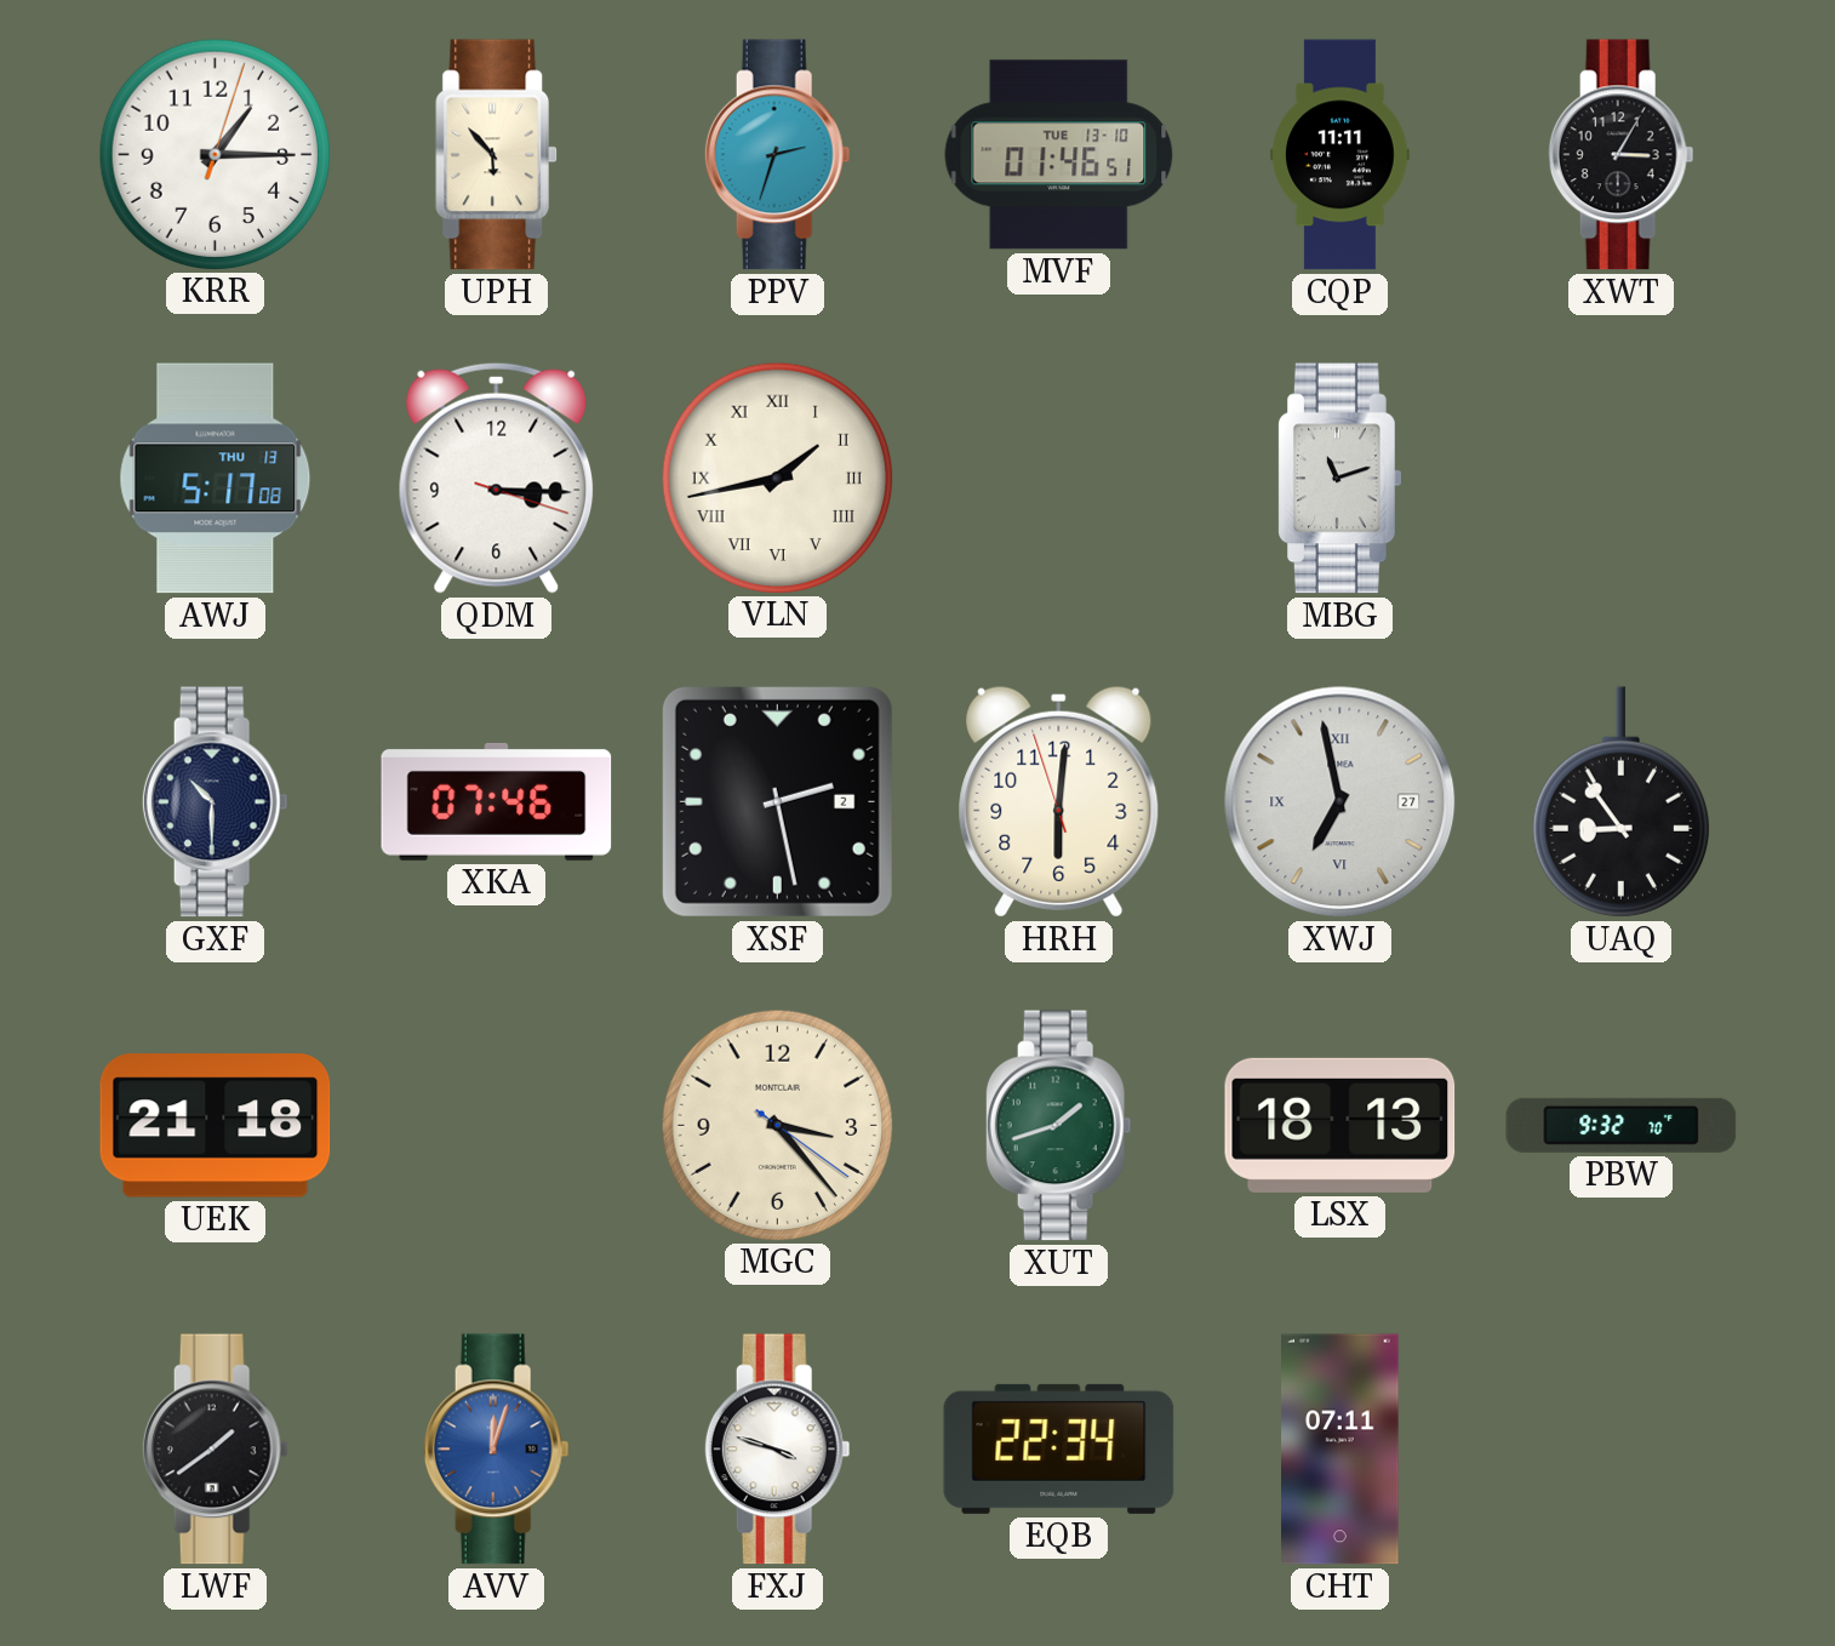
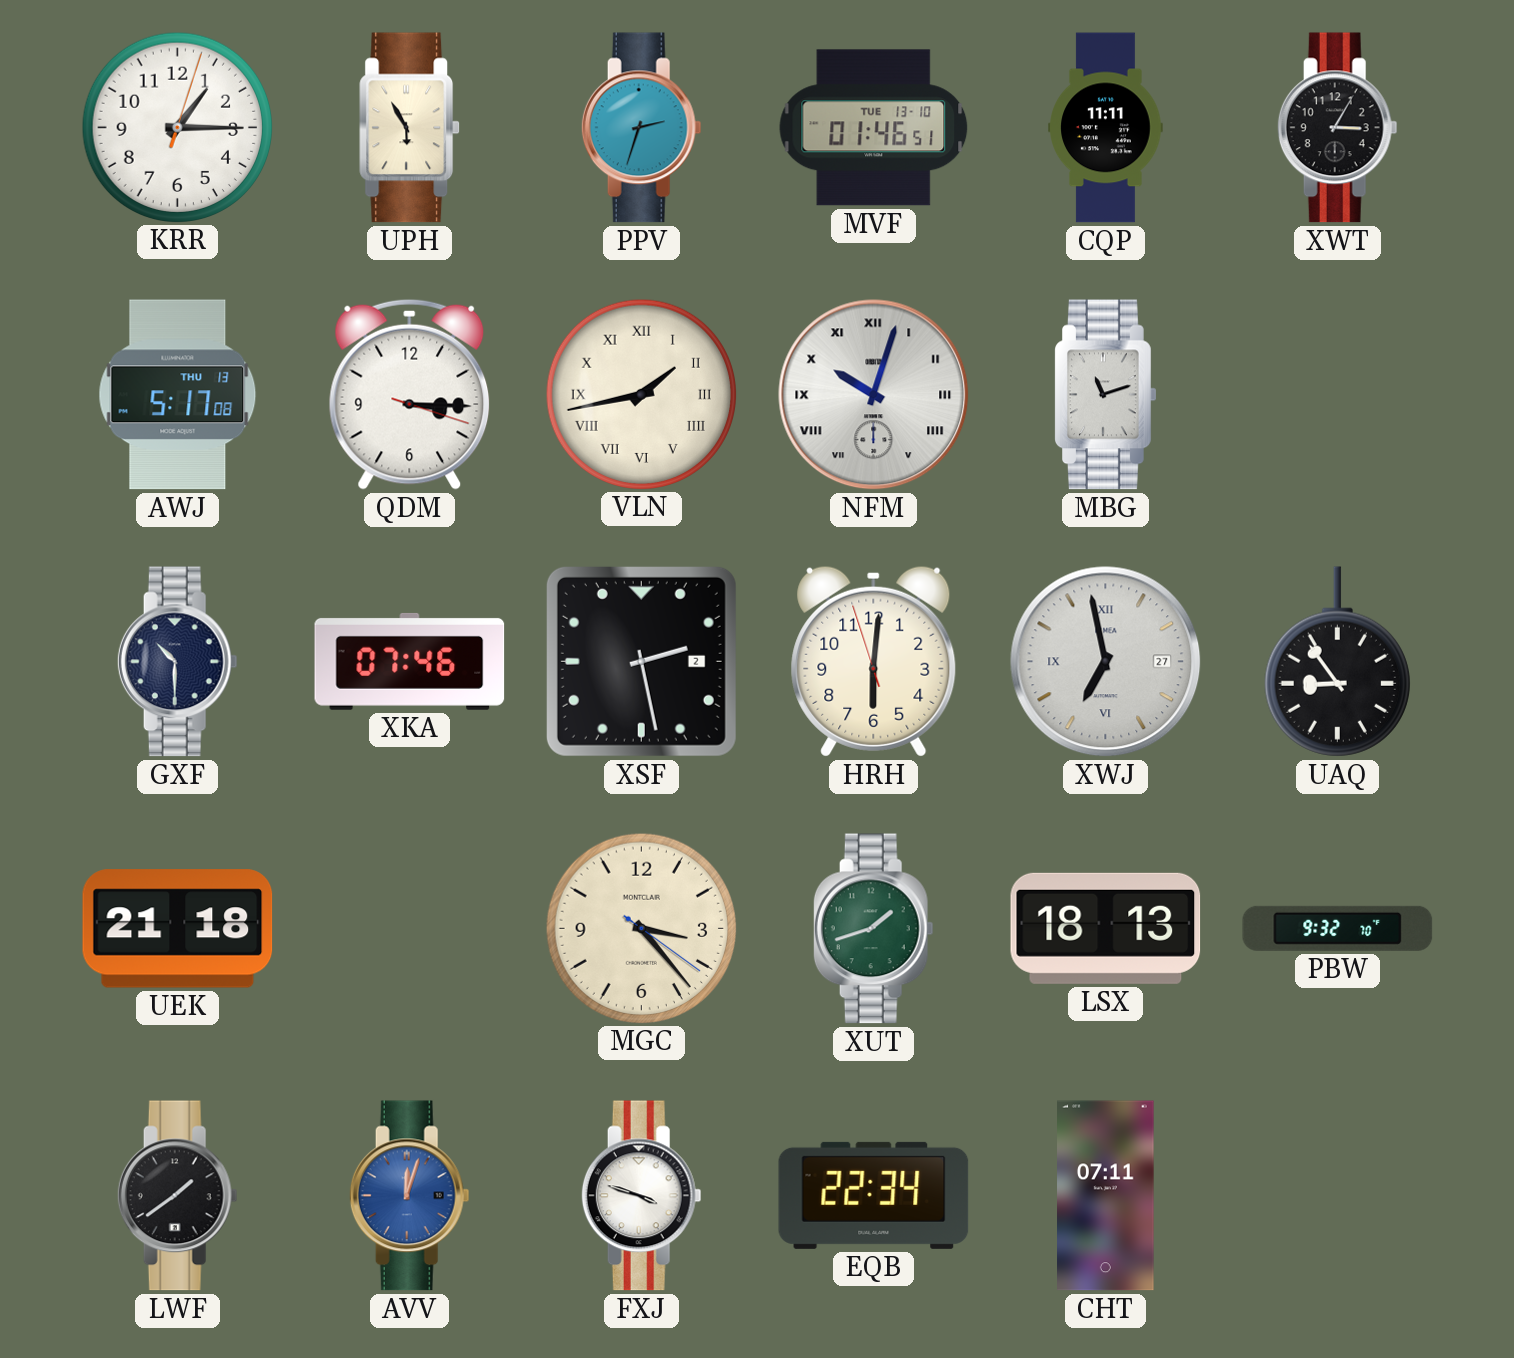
UPH: 5:53 -> 5:55 (410, 128)
NFM: none -> 10:03 (874, 395)
